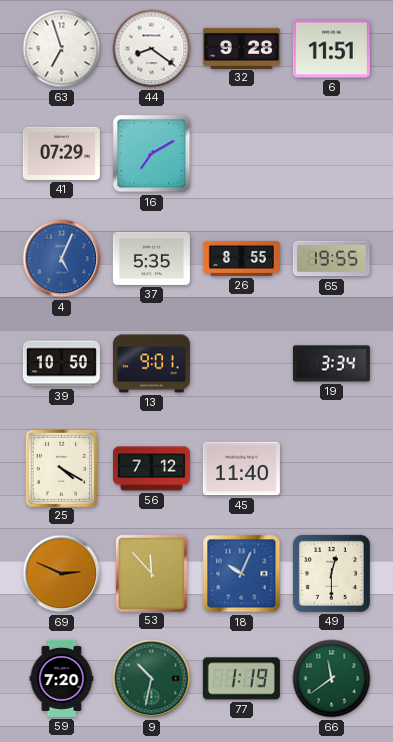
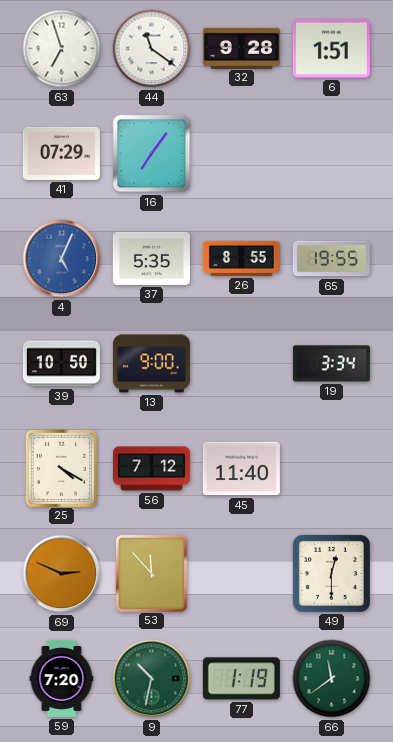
44: 8:21 -> 11:21 (152, 49)
6: 11:51 -> 1:51 (331, 49)
16: 7:10 -> 7:06 (152, 154)
13: 9:01 -> 9:00 (151, 364)
18: 10:04 -> none (242, 574)
